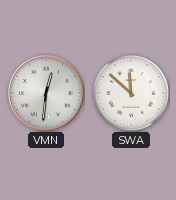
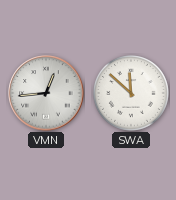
VMN: 12:31 -> 12:44 (46, 93)
